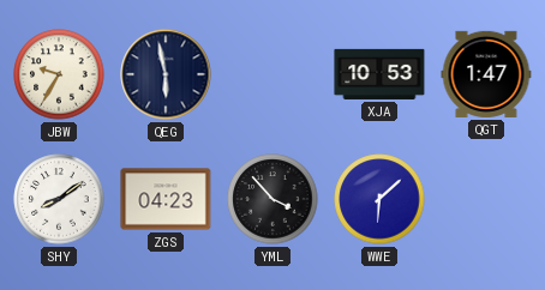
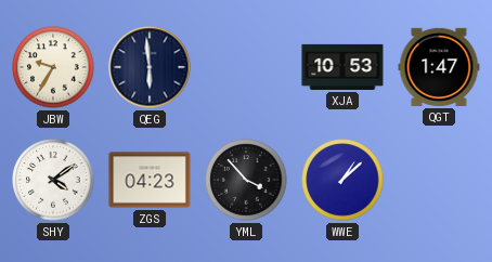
QEG: 5:58 -> 5:59 (150, 67)
SHY: 8:09 -> 4:09 (53, 180)
WWE: 6:08 -> 1:08 (342, 180)
